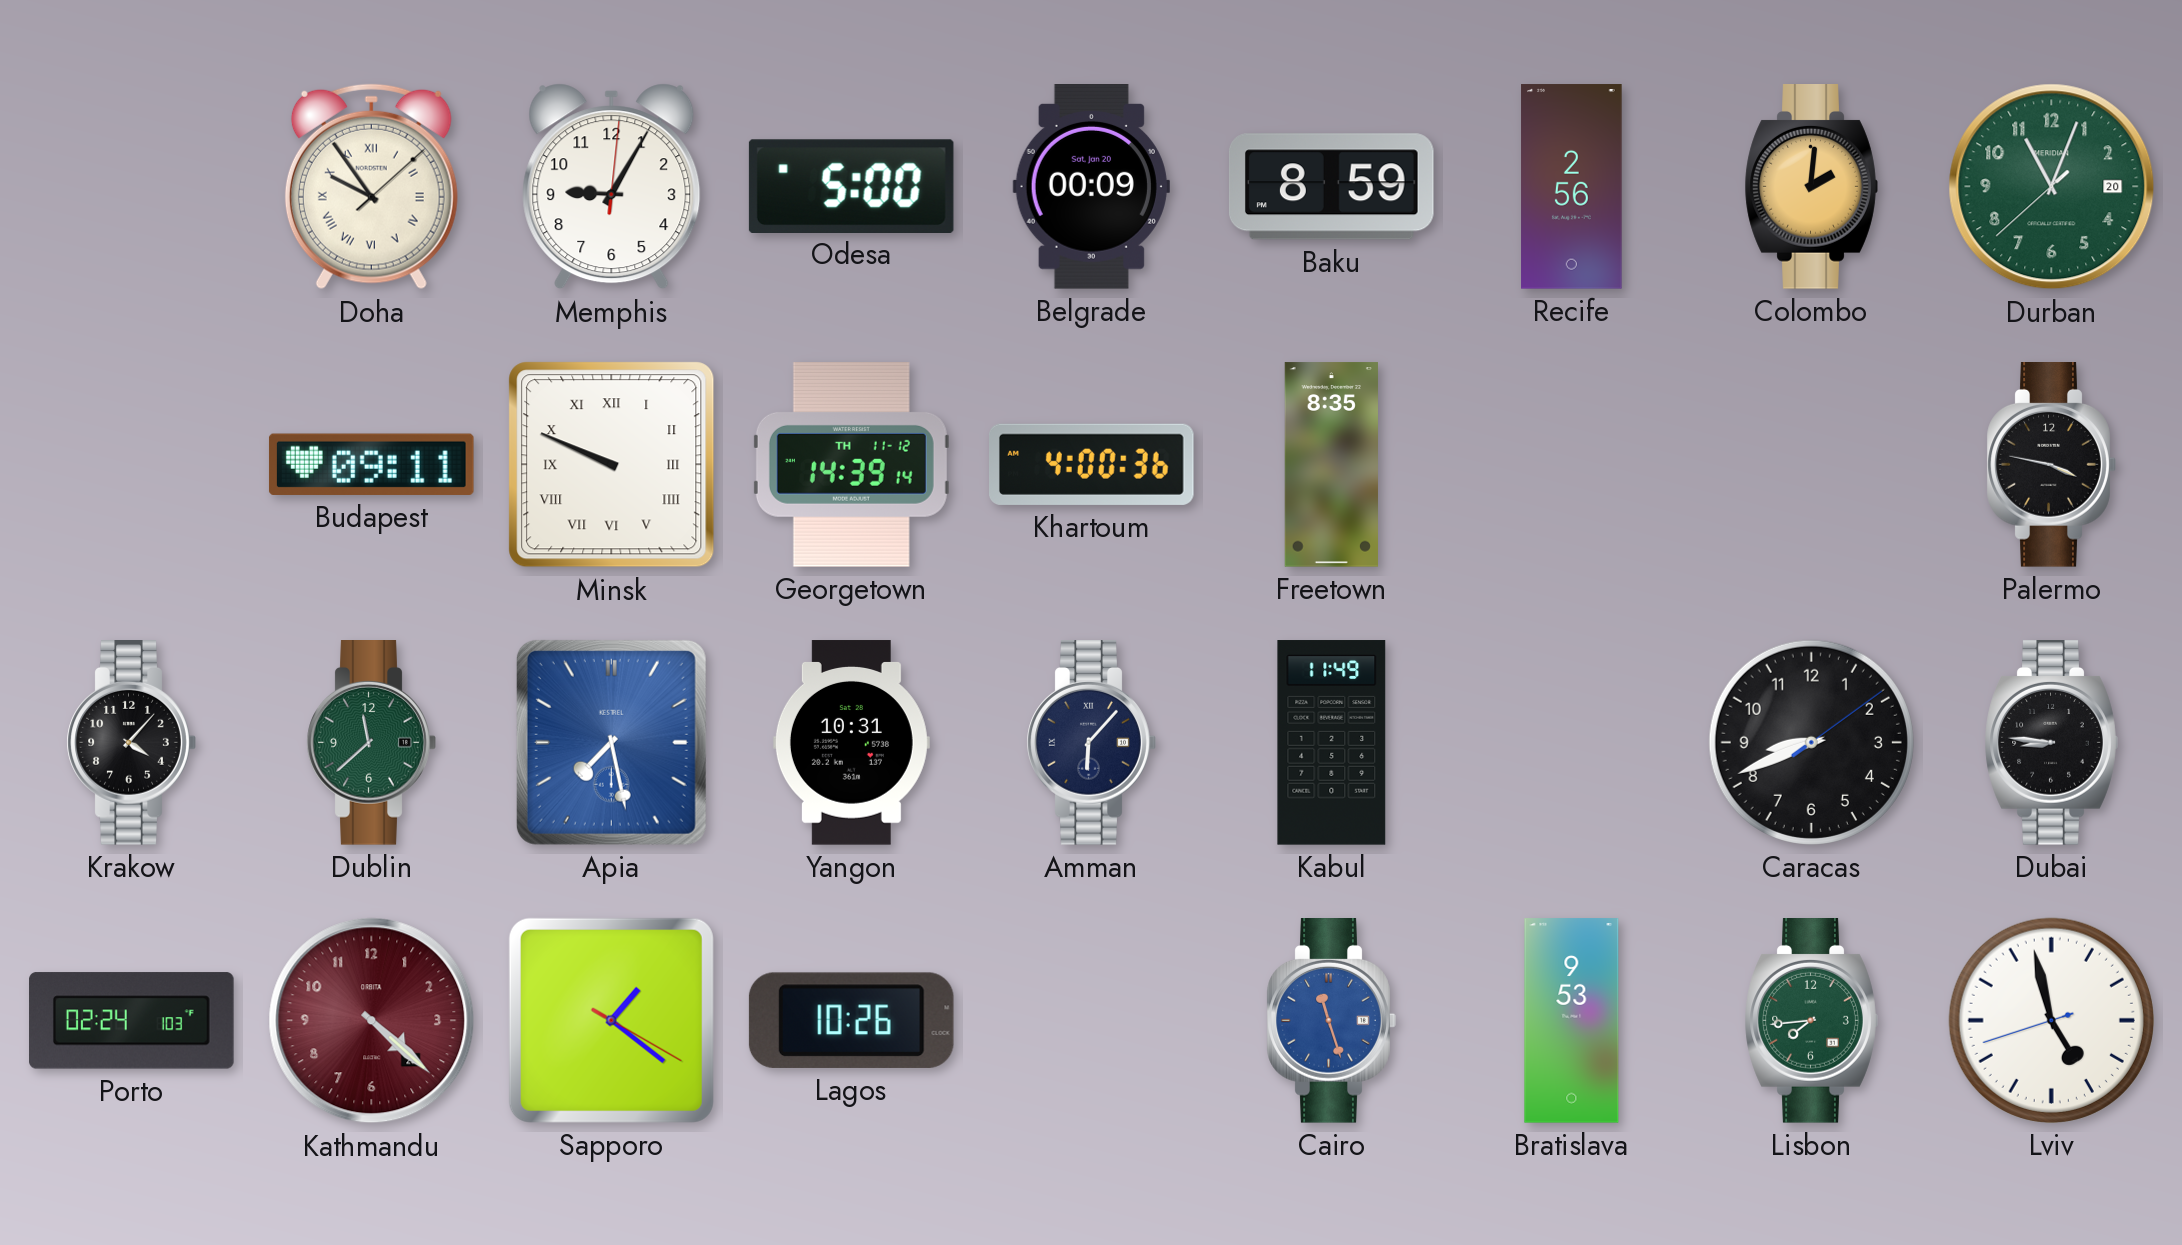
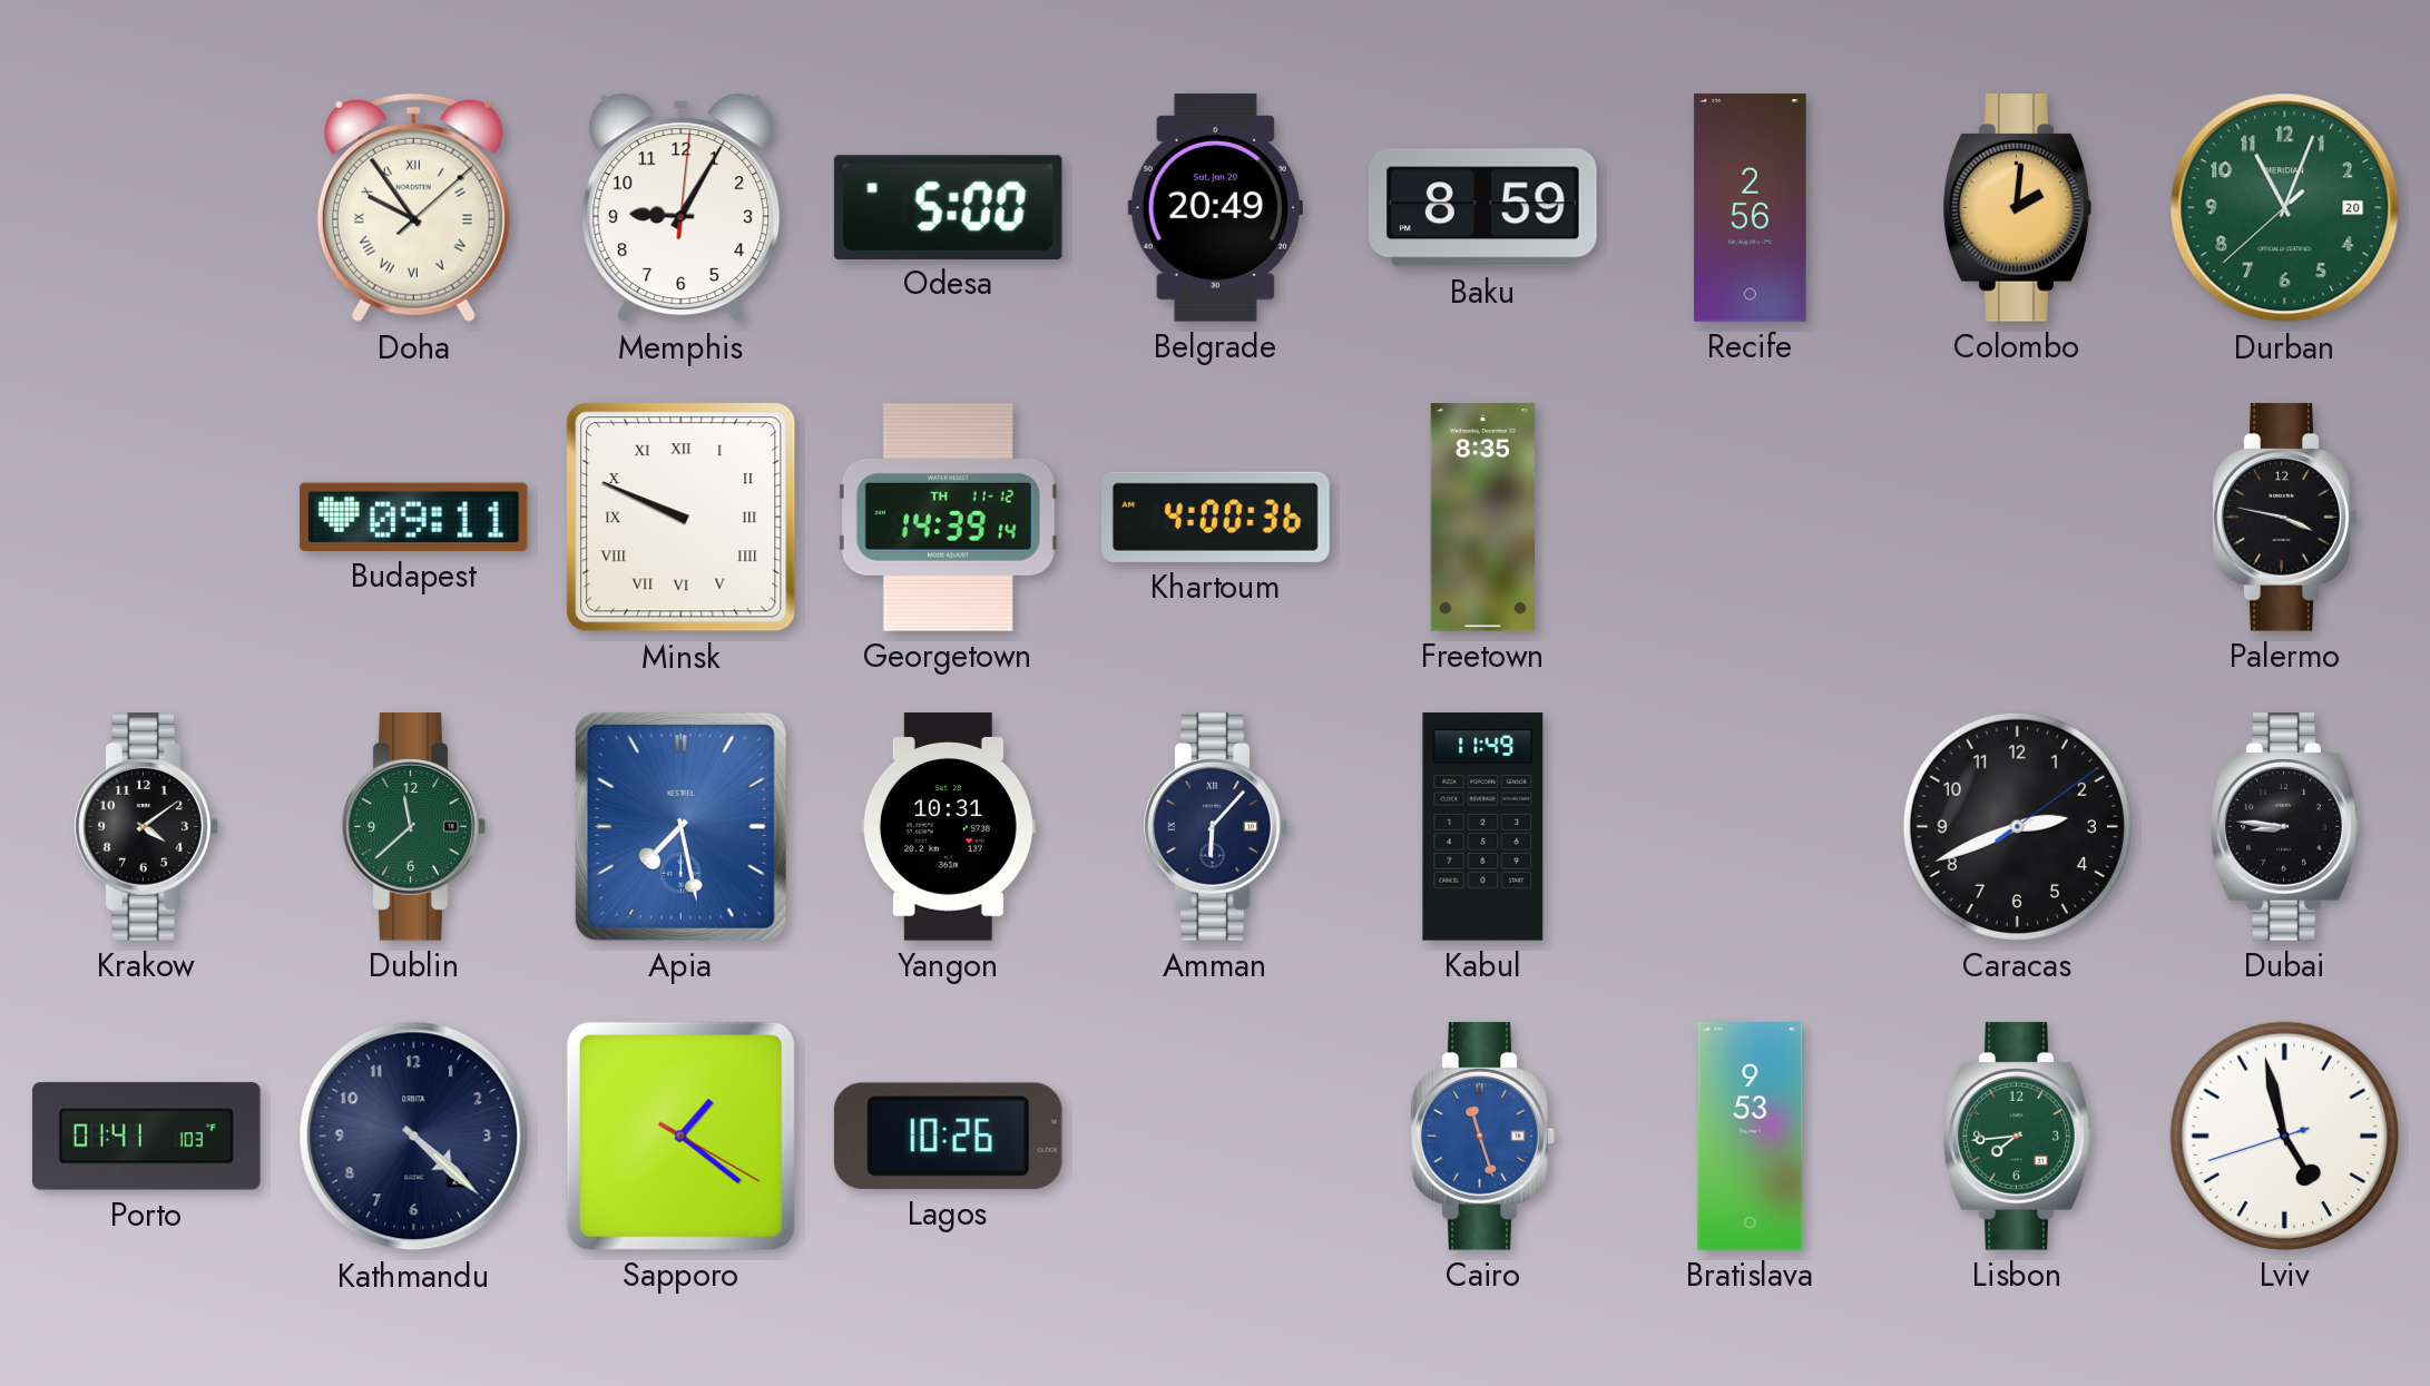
Belgrade: 00:09 -> 20:49 (1215, 208)
Krakow: 4:07 -> 4:09 (146, 827)
Caracas: 8:41 -> 2:41 (2017, 826)
Porto: 02:24 -> 01:41 (147, 1137)
Kathmandu dial: burgundy -> navy (414, 1137)
